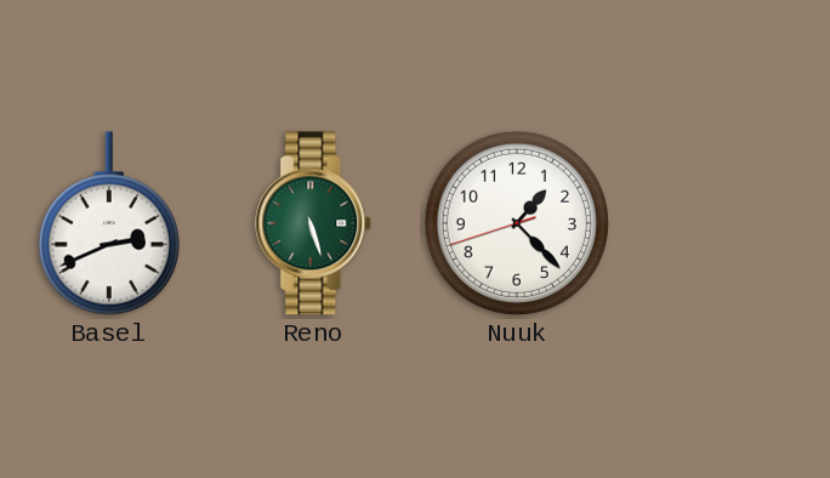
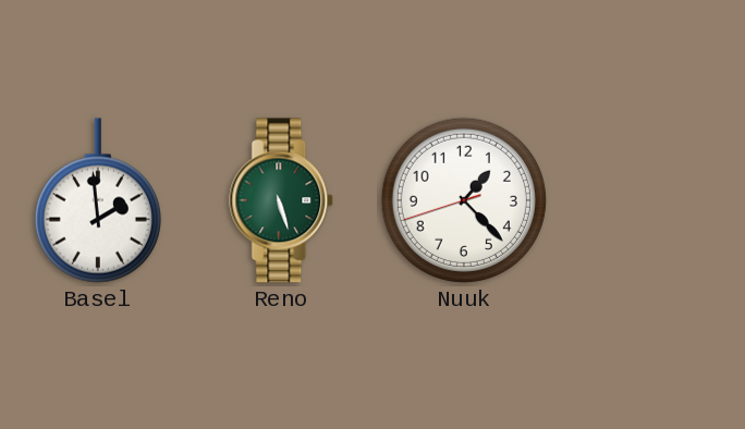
Basel: 2:41 -> 1:59 (98, 200)
